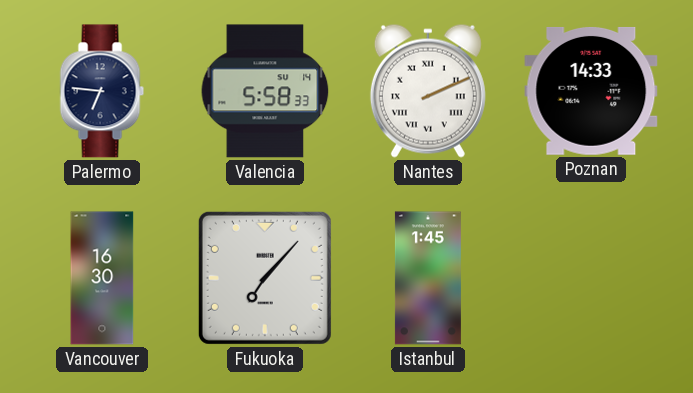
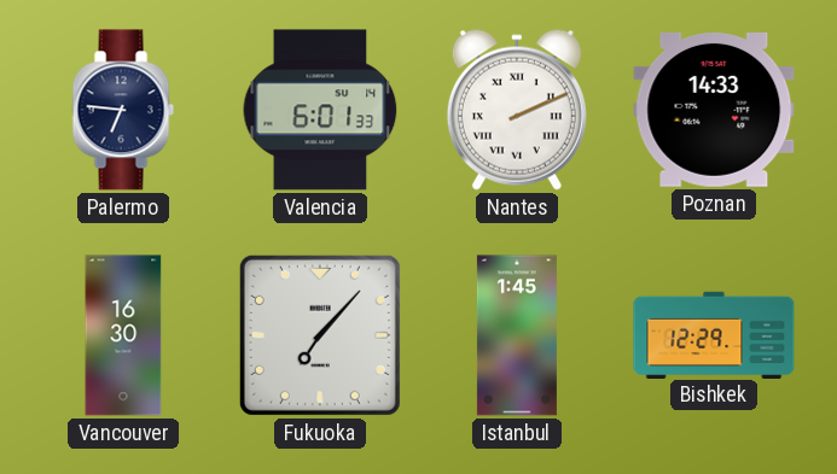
Valencia: 5:58 -> 6:01 (320, 110)
Bishkek: none -> 12:29 (714, 334)
